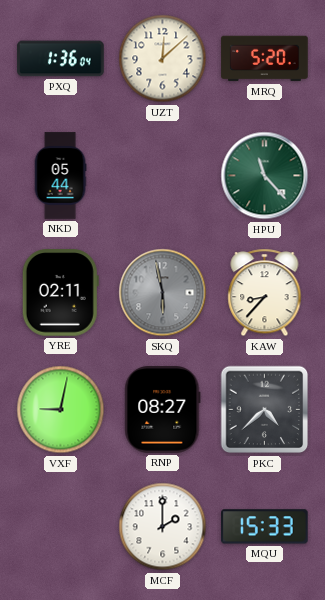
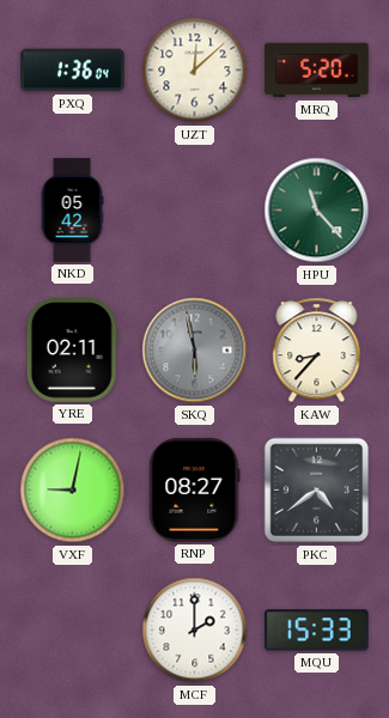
NKD: 05:44 -> 05:42 (72, 211)
PKC: 4:38 -> 4:39 (317, 491)
